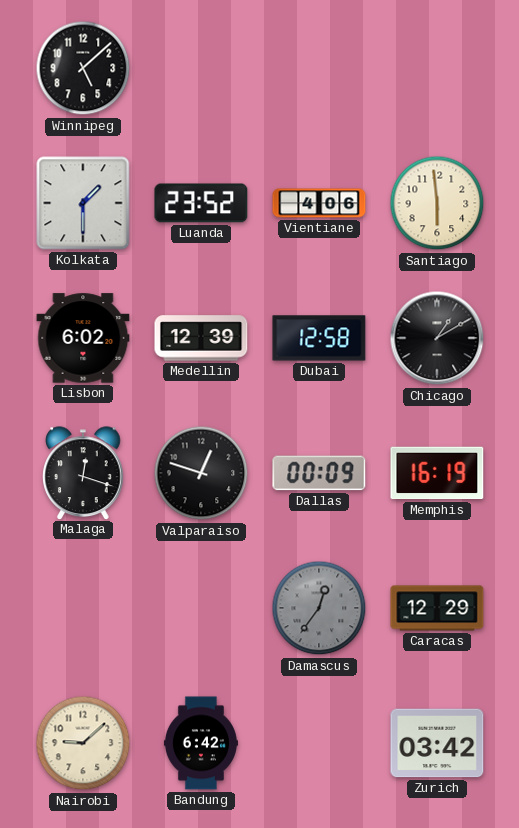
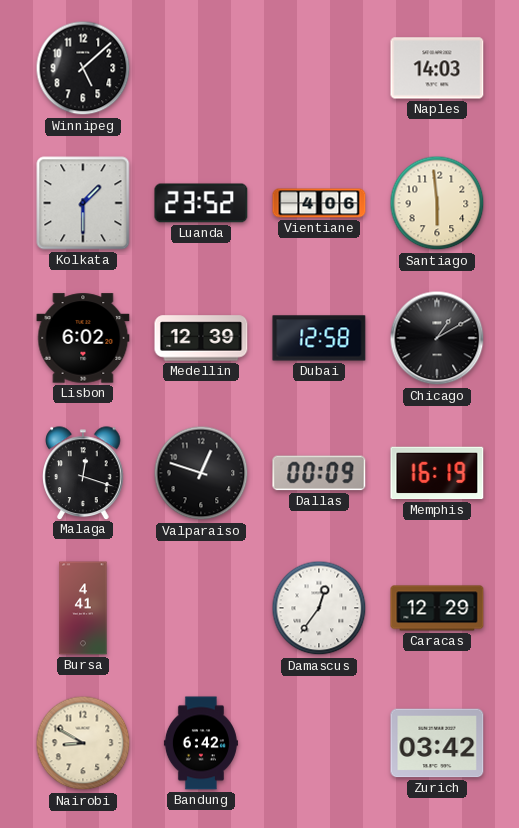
Naples: none -> 14:03 (437, 68)
Bursa: none -> 4:41 (83, 608)
Damascus dial: grey -> white (319, 608)
Nairobi: 9:08 -> 8:50 (83, 743)
